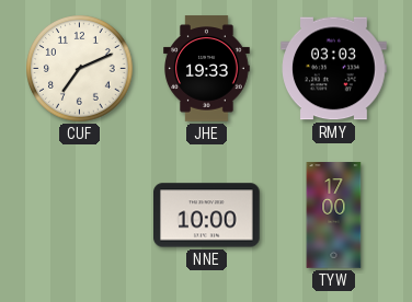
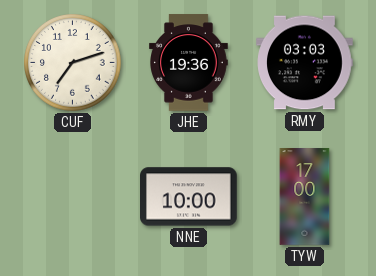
CUF: 7:11 -> 7:12 (73, 63)
JHE: 19:33 -> 19:36 (189, 63)
